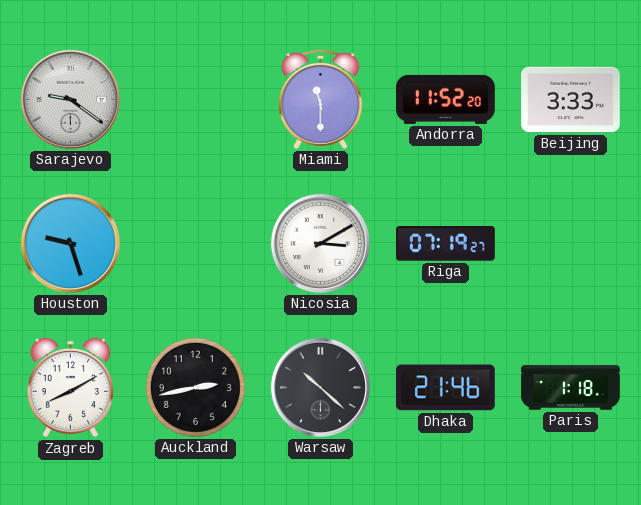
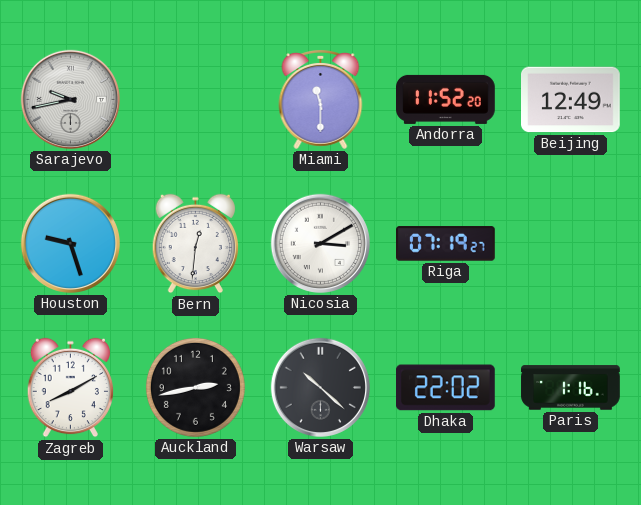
Sarajevo: 9:21 -> 9:43 (70, 99)
Beijing: 3:33 -> 12:49 (571, 100)
Bern: none -> 12:31 (195, 244)
Dhaka: 21:46 -> 22:02 (446, 388)
Paris: 1:18 -> 1:16 (571, 388)
